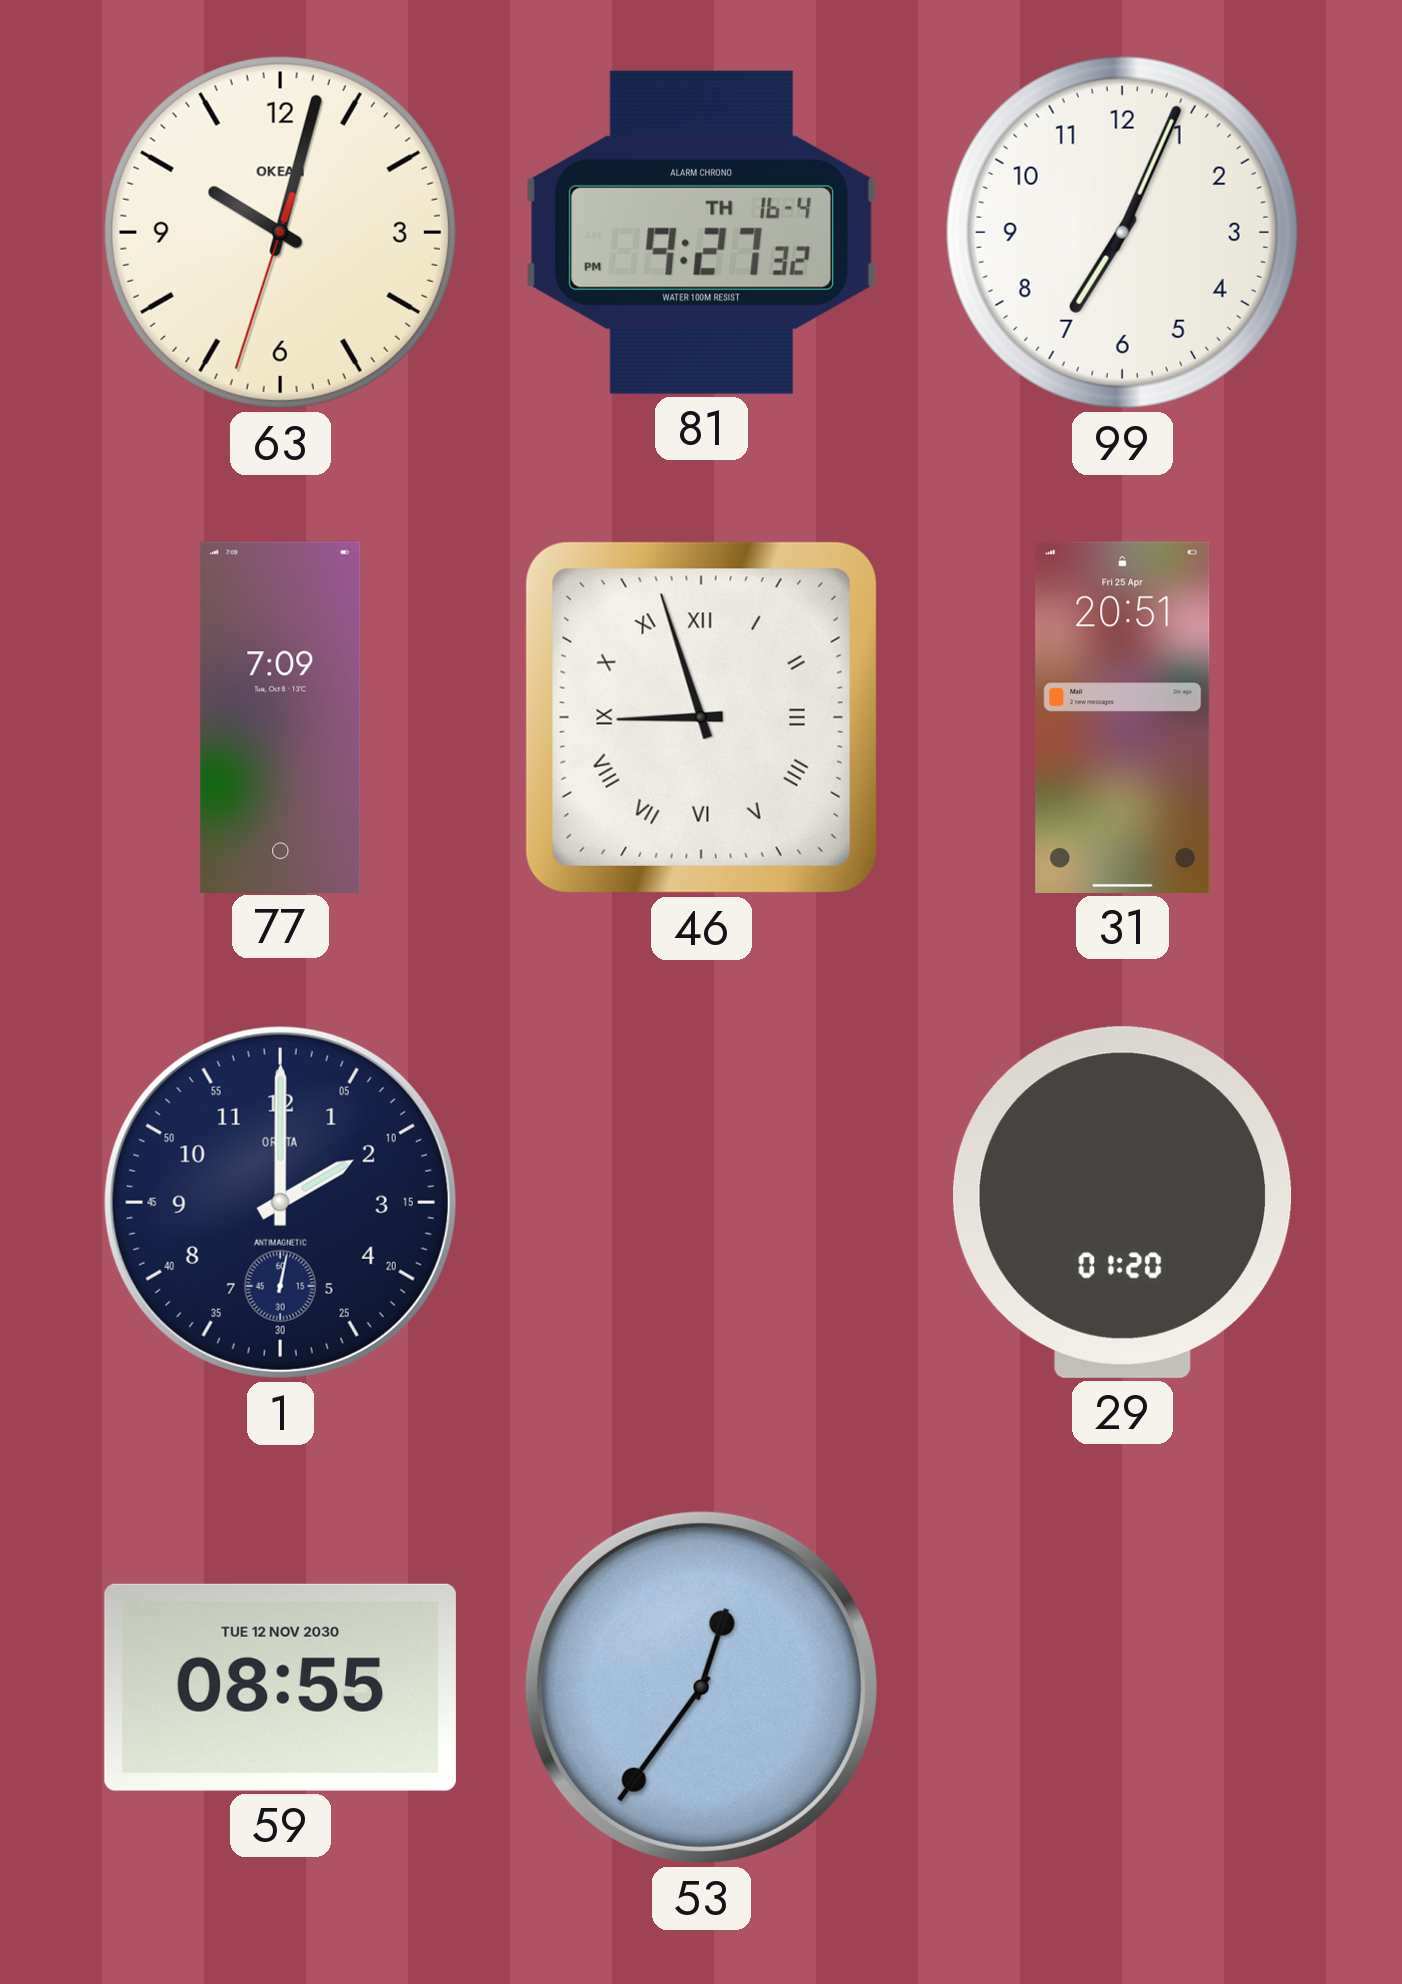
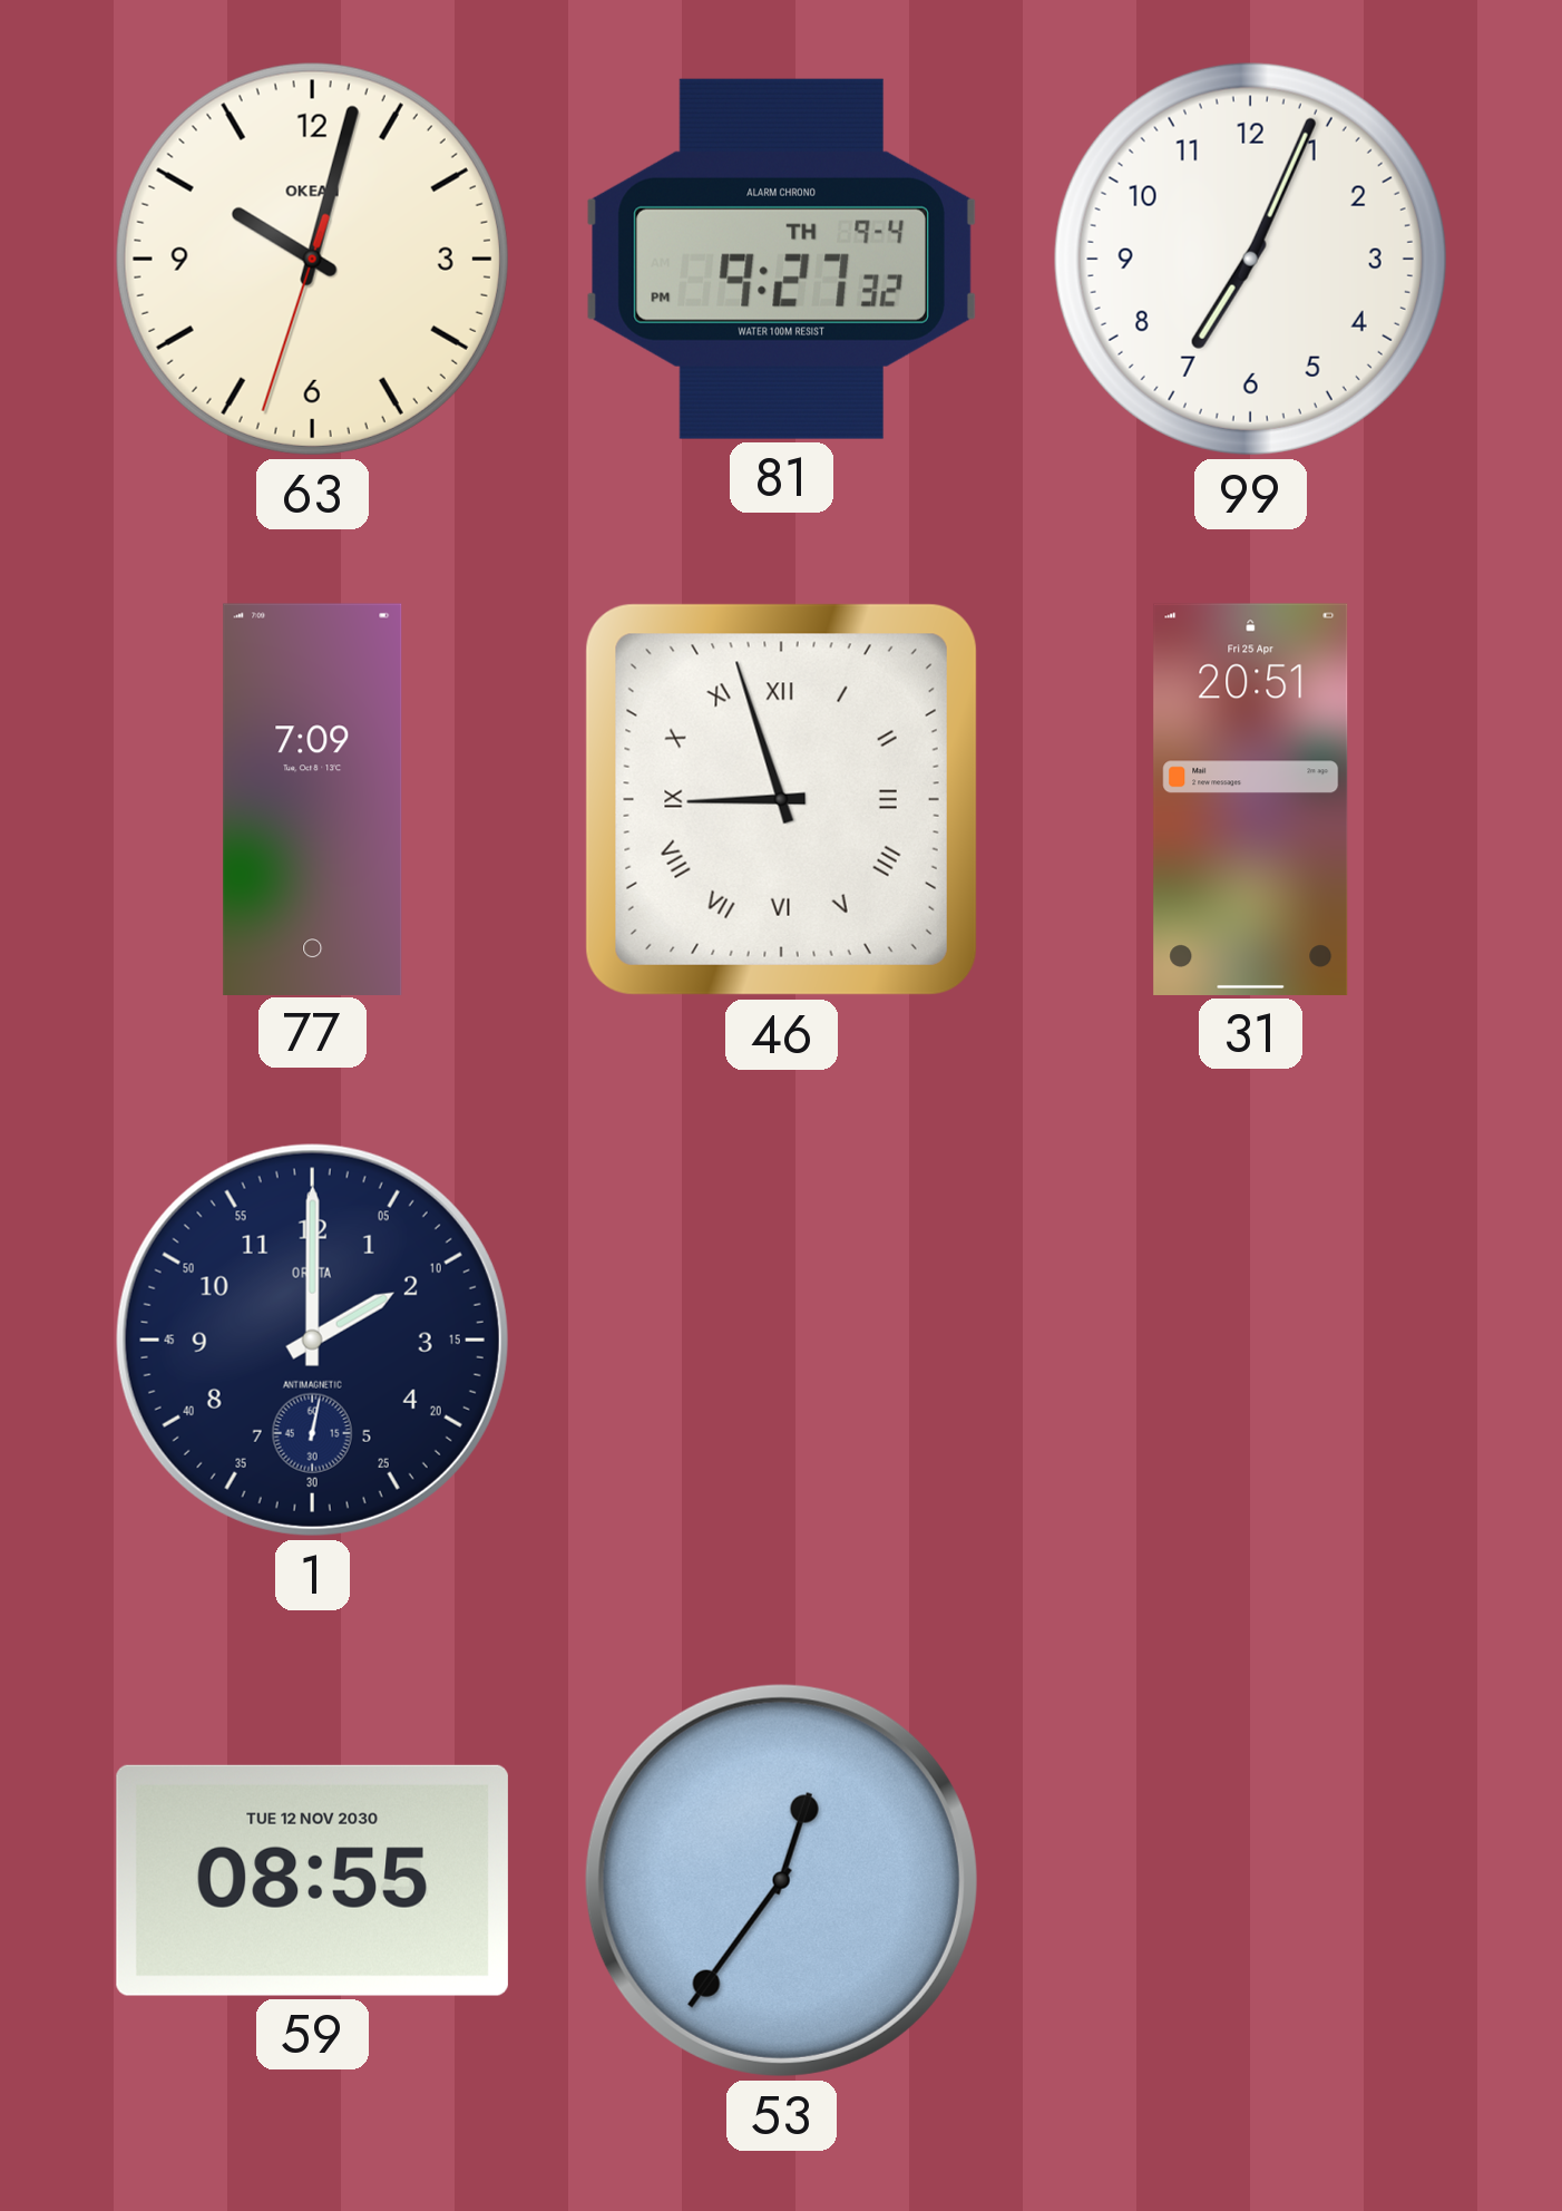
81 date: TH 16-4 -> TH 9-4 (781, 259)
29: 01:20 -> none (1123, 1202)
